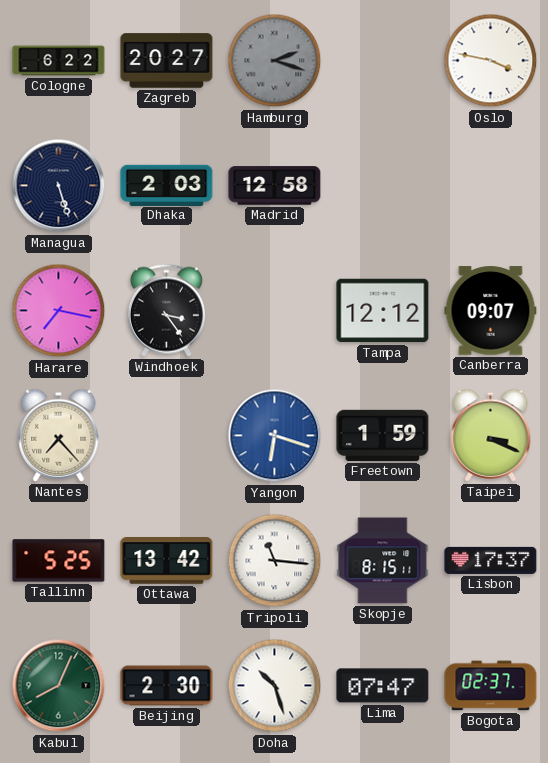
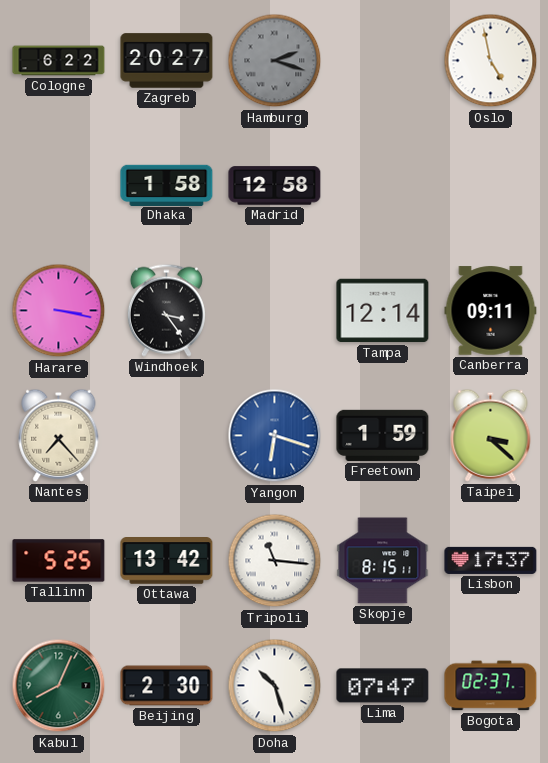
Oslo: 3:47 -> 4:58 (491, 61)
Managua: 5:27 -> none (59, 186)
Dhaka: 2:03 -> 1:58 (167, 185)
Harare: 7:17 -> 3:17 (59, 311)
Tampa: 12:12 -> 12:14 (383, 311)
Canberra: 09:07 -> 09:11 (491, 311)
Taipei: 3:19 -> 3:22 (491, 435)
